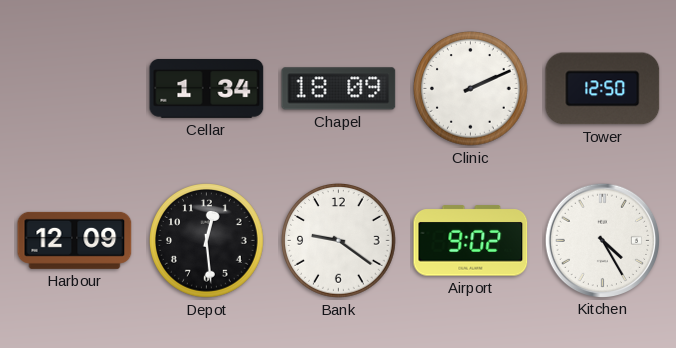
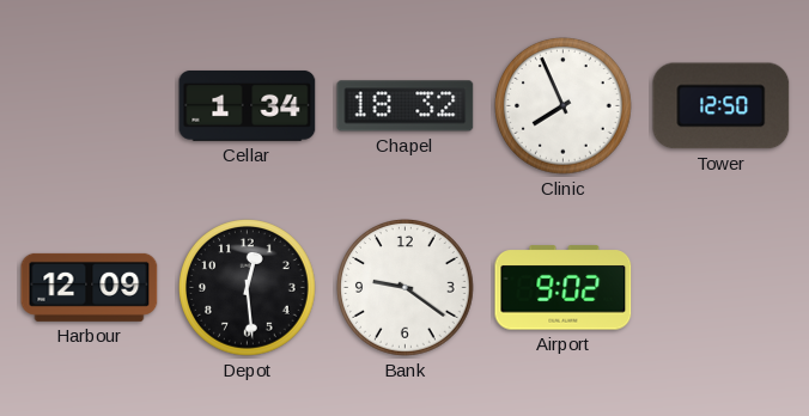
Chapel: 18:09 -> 18:32 (406, 106)
Clinic: 2:11 -> 7:56 (564, 106)
Kitchen: 4:25 -> none (602, 240)
